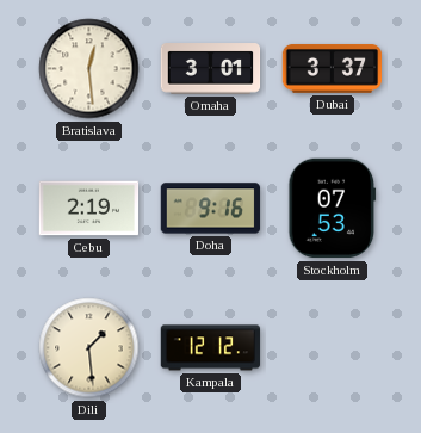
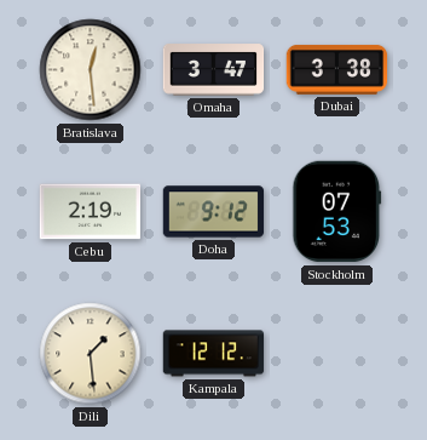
Omaha: 3:01 -> 3:47 (214, 70)
Dubai: 3:37 -> 3:38 (337, 69)
Doha: 9:16 -> 9:12 (214, 212)
